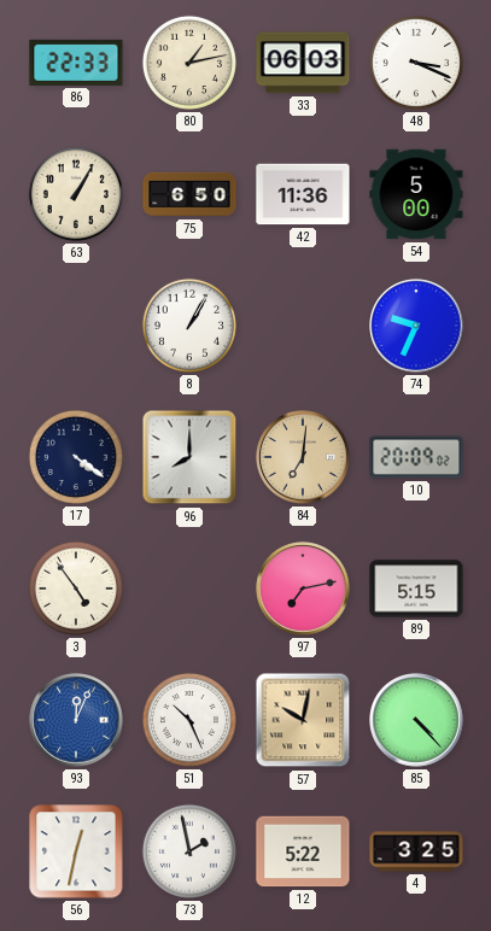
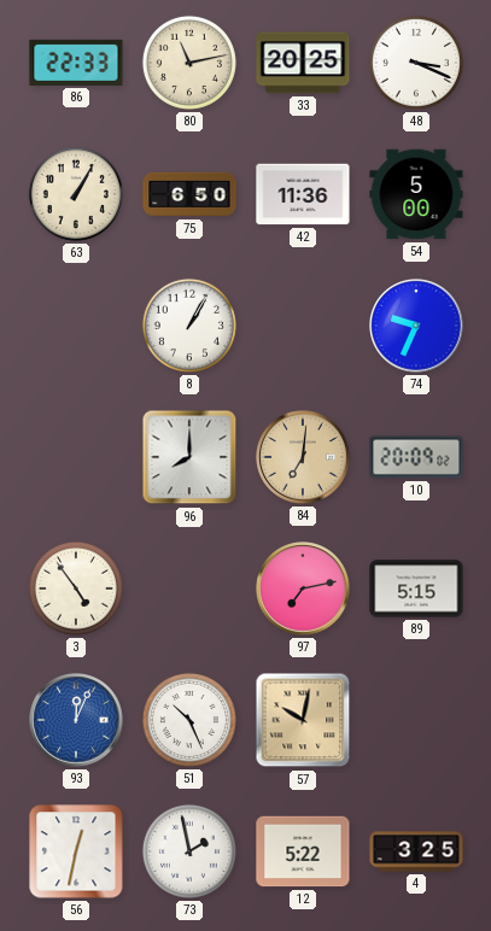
80: 1:13 -> 11:13 (189, 63)
33: 06:03 -> 20:25 (303, 63)
17: 4:21 -> none (76, 457)
85: 4:23 -> none (416, 720)
